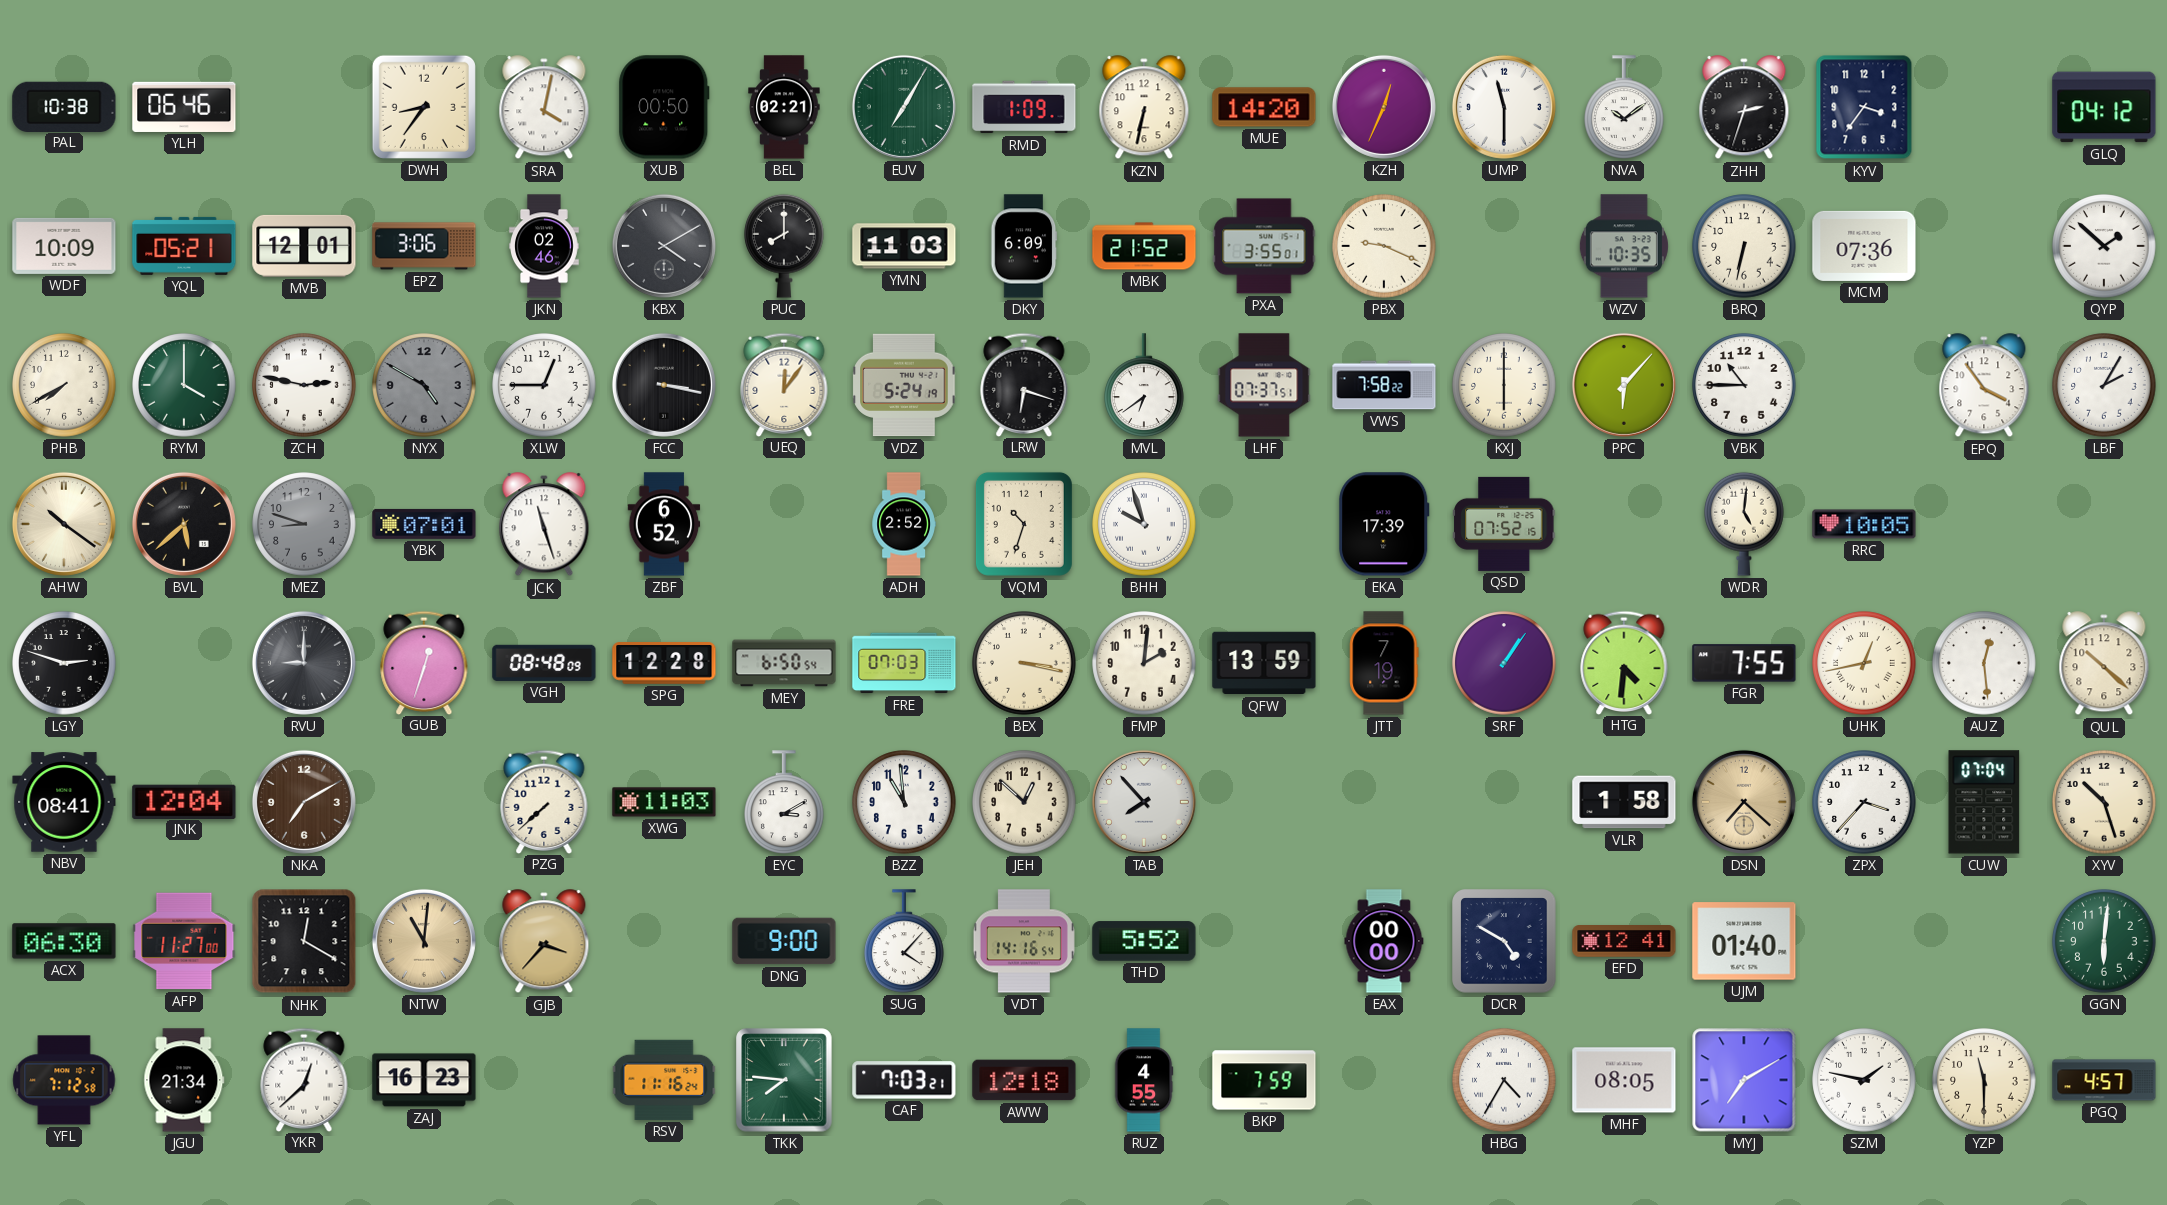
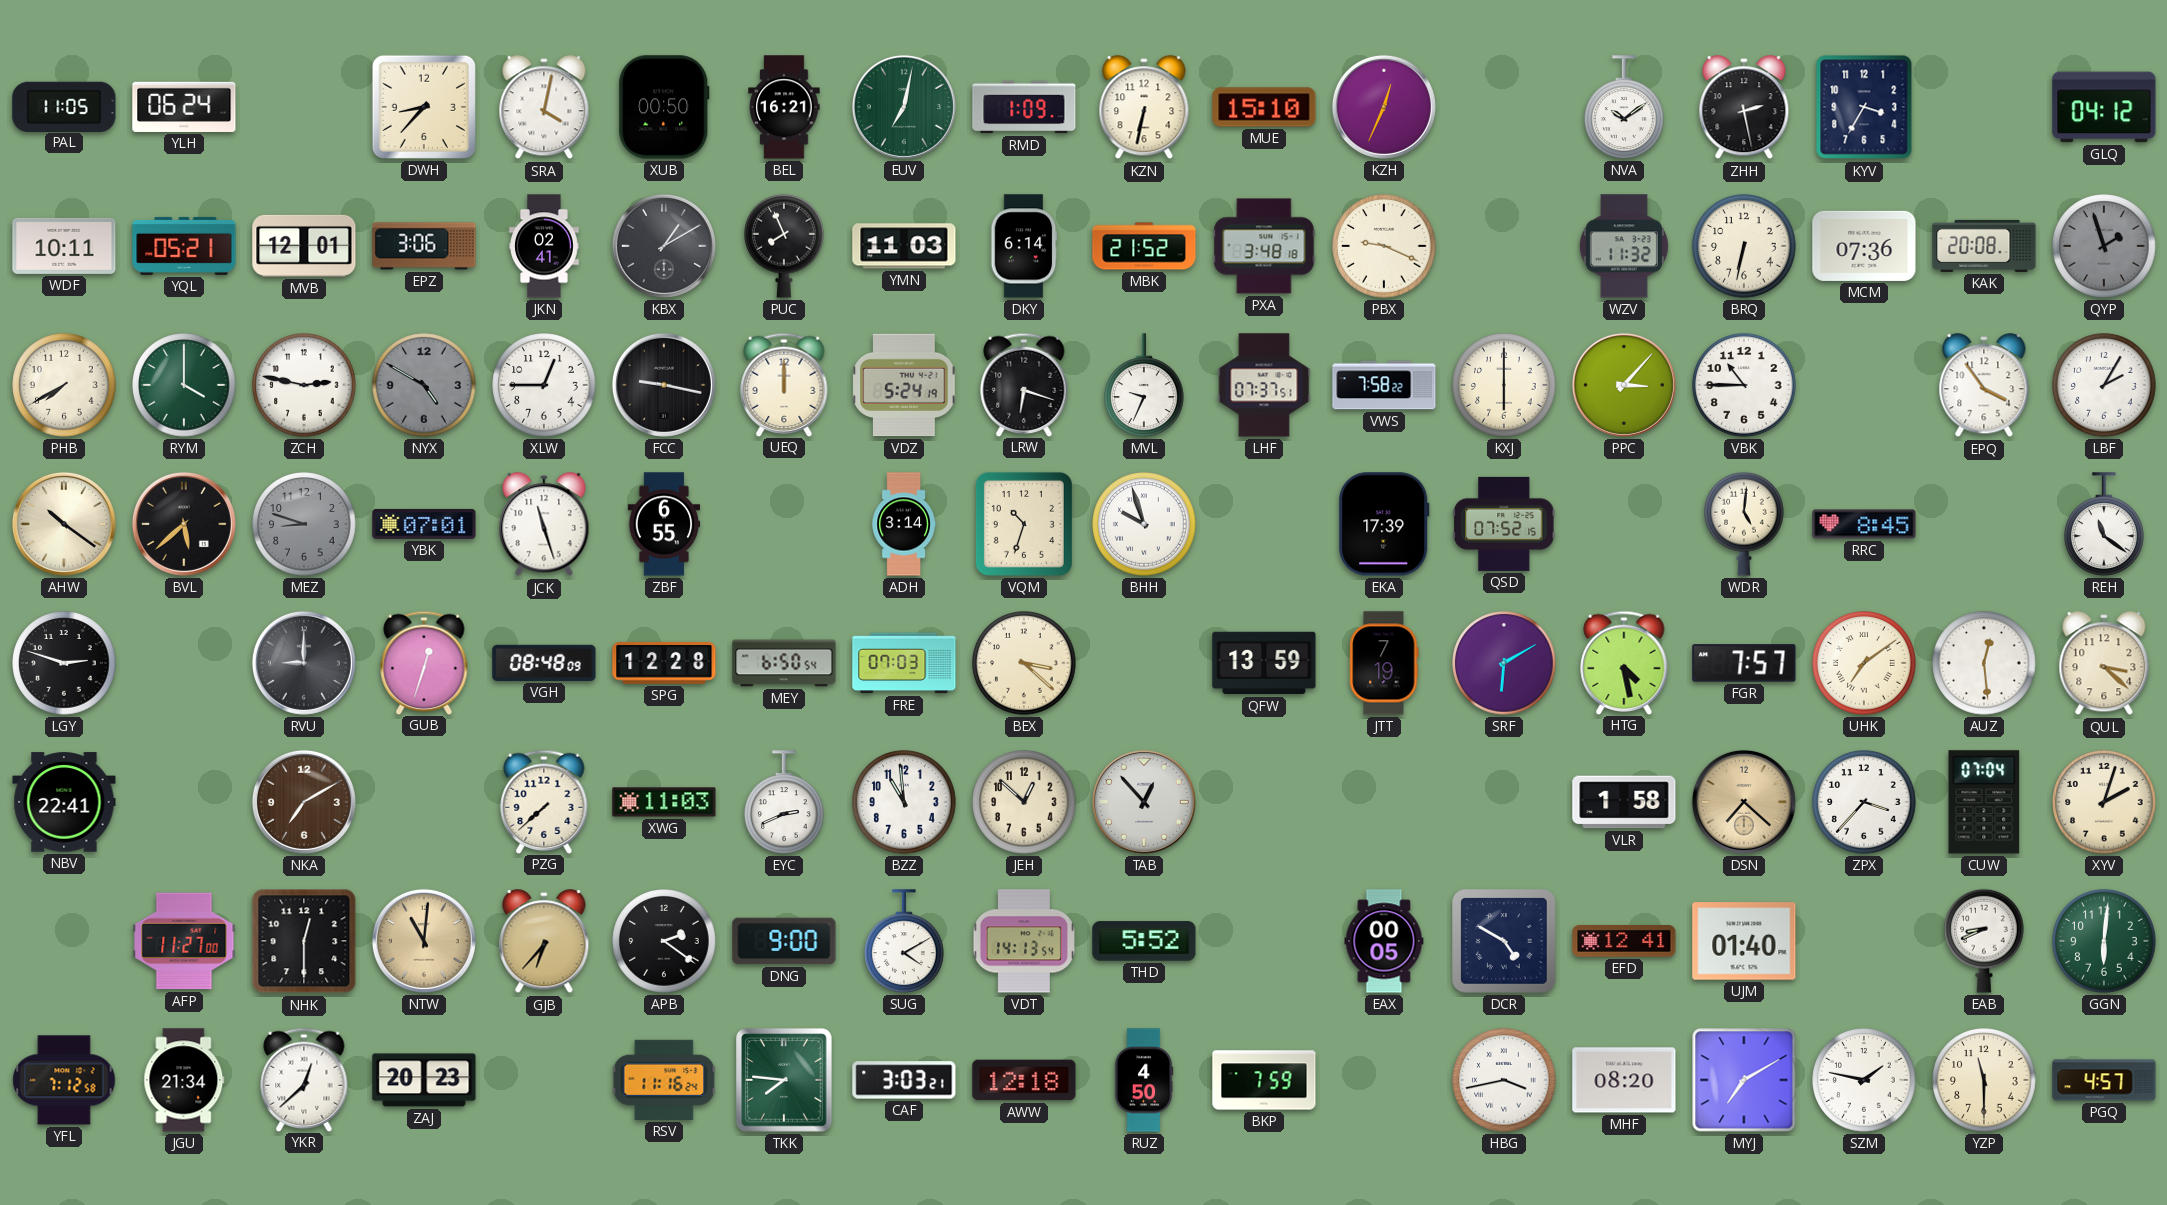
PAL: 10:38 -> 11:05 (64, 106)
YLH: 06:46 -> 06:24 (184, 107)
DWH: 8:36 -> 8:37 (424, 107)
BEL: 02:21 -> 16:21 (784, 107)
EUV: 7:05 -> 7:02 (904, 107)
MUE: 14:20 -> 15:10 (1264, 107)
UMP: 11:30 -> none (1504, 107)
ZHH: 2:33 -> 2:28 (1744, 108)
KYV: 3:36 -> 3:35 (1864, 107)
WDF: 10:09 -> 10:11 (64, 246)
JKN: 02:46 -> 02:41 (544, 246)
KBX: 4:10 -> 1:10 (664, 246)
PUC: 8:00 -> 7:56 (784, 246)
DKY: 6:09 -> 6:14 (1024, 246)
PXA: 3:55 -> 3:48 (1264, 246)
WZV: 10:35 -> 11:32 (1624, 246)
KAK: none -> 20:08 (1984, 246)
QYP: 1:52 -> 1:57 (2104, 246)
QYP dial: white -> grey (2104, 246)
FCC: 3:17 -> 9:17 (664, 385)
UEQ: 12:06 -> 12:00 (784, 384)
MVL: 6:39 -> 9:34 (1144, 385)
PPC: 6:07 -> 3:07 (1624, 385)
ZBF: 6:52 -> 6:55 (664, 524)
ADH: 2:52 -> 3:14 (904, 524)
RRC: 10:05 -> 8:45 (1864, 524)
REH: none -> 11:21 (2104, 524)
BEX: 3:17 -> 3:22 (1024, 663)
FMP: 2:01 -> none (1144, 663)
SRF: 1:06 -> 6:10 (1504, 663)
HTG: 4:31 -> 4:28 (1624, 662)
FGR: 7:55 -> 7:57 (1744, 663)
UHK: 12:43 -> 7:09 (1864, 663)
QUL: 10:22 -> 3:22 (2104, 664)
NBV: 08:41 -> 22:41 (64, 802)
JNK: 12:04 -> none (184, 801)
EYC: 3:10 -> 2:41 (784, 802)
TAB: 7:53 -> 12:53 (1144, 802)
XYV: 10:27 -> 2:03 (2104, 802)
ACX: 06:30 -> none (64, 941)
NHK: 12:20 -> 12:30 (304, 941)
GJB: 3:37 -> 6:37 (544, 942)
APB: none -> 2:21 (664, 941)
SUG: 4:07 -> 4:10 (904, 941)
VDT: 14:16 -> 14:13 (1024, 941)
EAX: 00:00 -> 00:05 (1384, 941)
EAB: none -> 8:41 (1984, 941)
ZAJ: 16:23 -> 20:23 (424, 1080)
CAF: 7:03 -> 3:03 (904, 1080)
RUZ: 4:55 -> 4:50 (1144, 1080)
HBG: 4:35 -> 3:43 (1504, 1080)
MHF: 08:05 -> 08:20 (1624, 1080)
